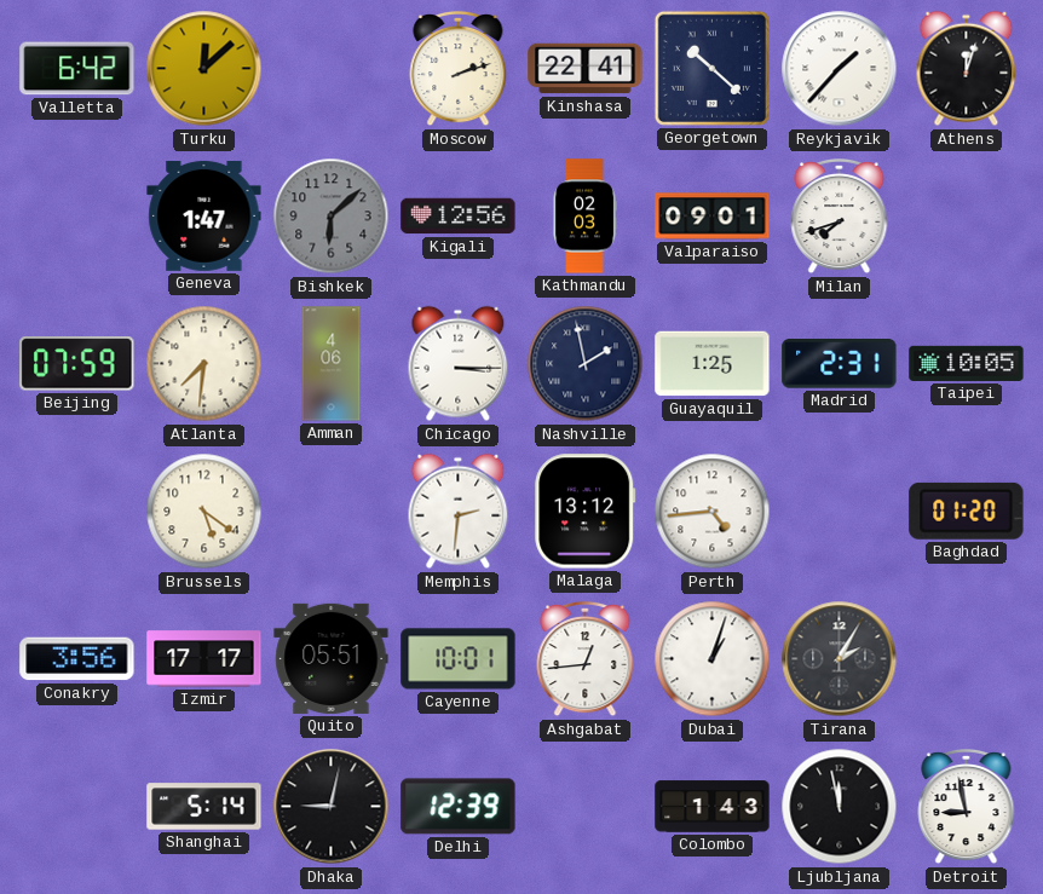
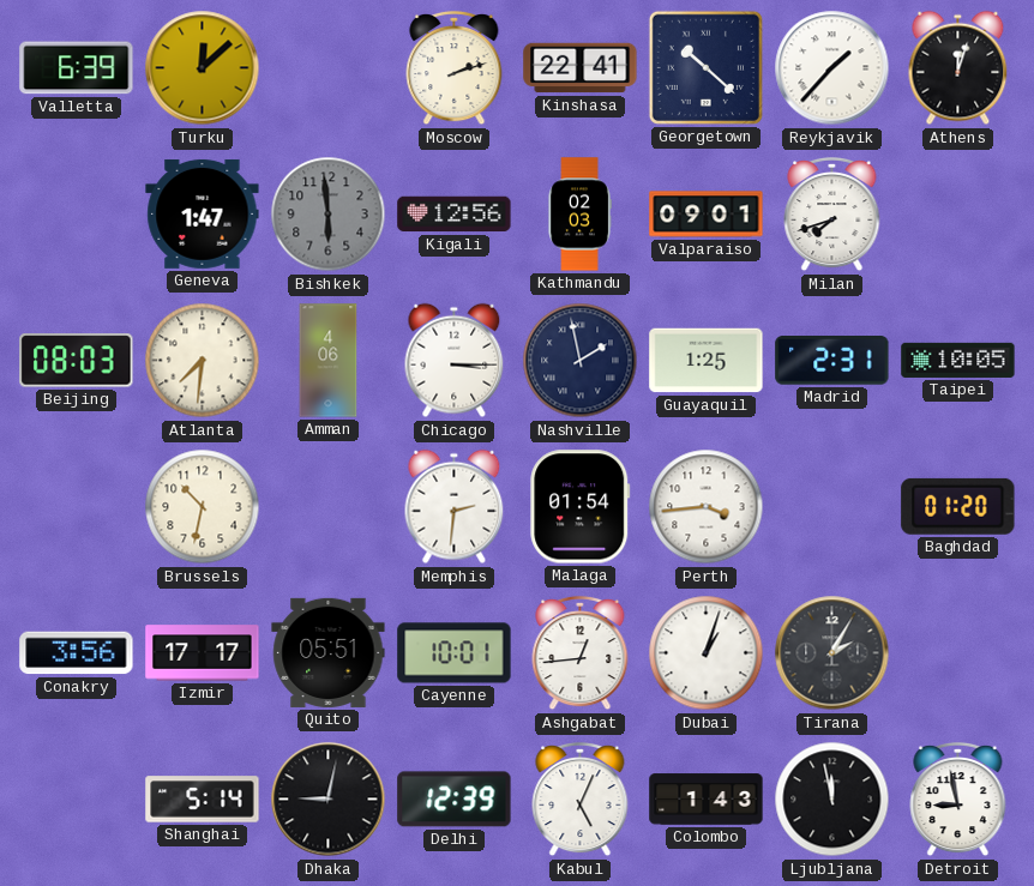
Valletta: 6:42 -> 6:39 (77, 68)
Bishkek: 6:08 -> 5:59 (329, 215)
Beijing: 07:59 -> 08:03 (77, 361)
Brussels: 5:21 -> 10:32 (203, 507)
Malaga: 13:12 -> 01:54 (581, 507)
Perth: 4:44 -> 3:44 (707, 507)
Kabul: none -> 5:04 (581, 800)
